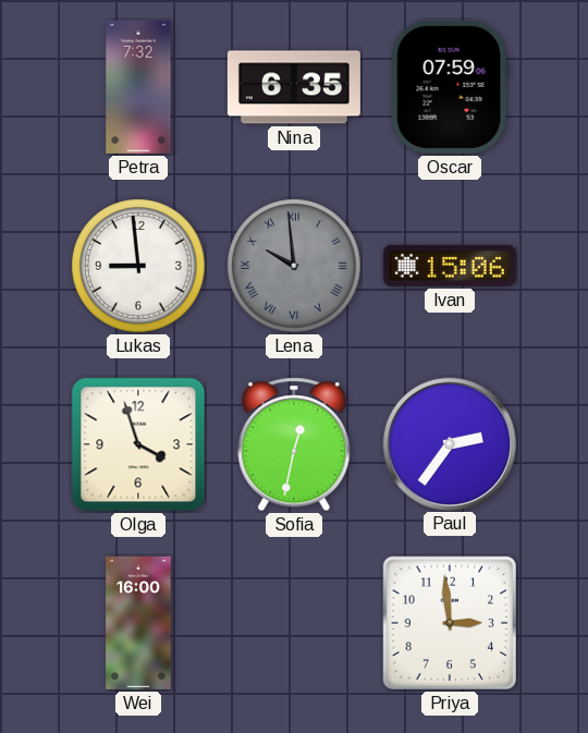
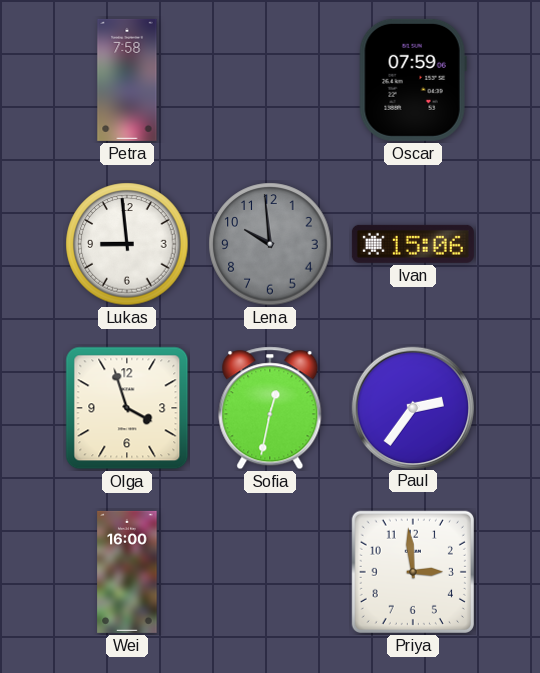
Petra: 7:32 -> 7:58 (127, 80)
Nina: 6:35 -> none (294, 87)
Lena numerals: Roman -> Arabic (270, 244)
